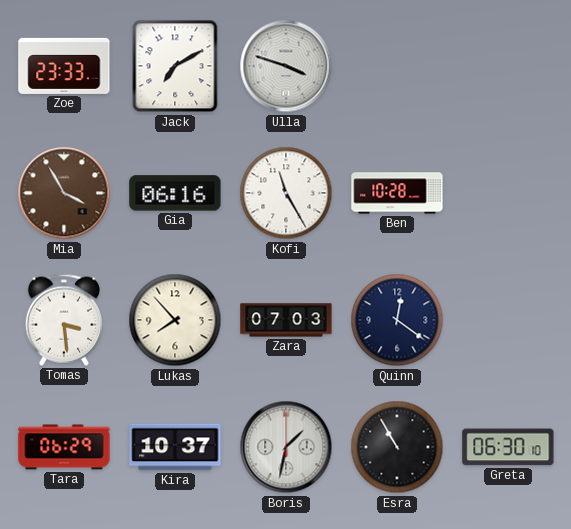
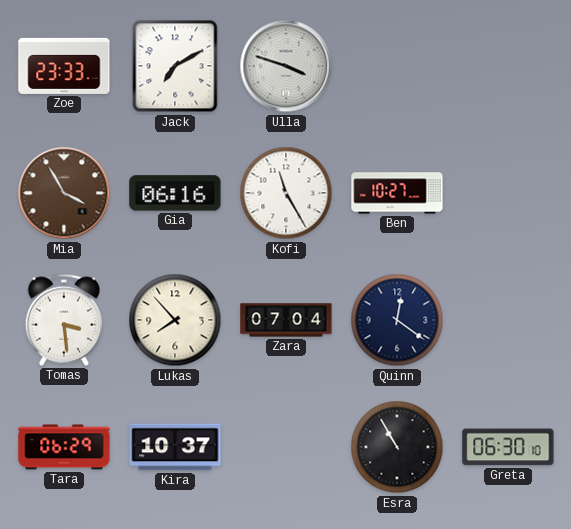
Ben: 10:28 -> 10:27 (397, 193)
Zara: 07:03 -> 07:04 (286, 320)
Boris: 1:32 -> none (286, 447)
